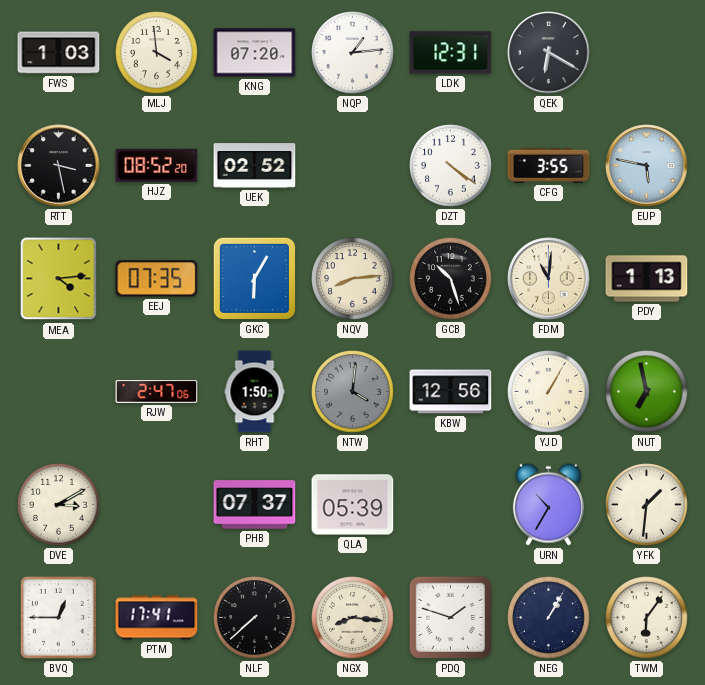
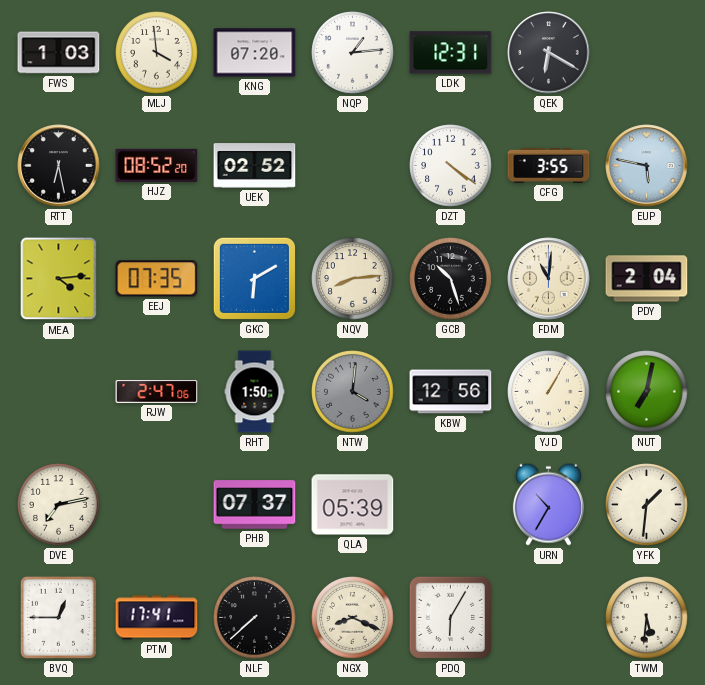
RTT: 3:28 -> 6:28 (59, 166)
GKC: 6:05 -> 6:10 (254, 278)
PDY: 1:13 -> 2:04 (647, 279)
NUT: 6:58 -> 7:02 (647, 392)
DVE: 3:10 -> 7:13 (59, 505)
NGX: 8:16 -> 8:19 (353, 618)
PDQ: 1:48 -> 6:05 (450, 617)
NEG: 1:05 -> none (549, 618)
TWM: 6:06 -> 5:31 (647, 618)
